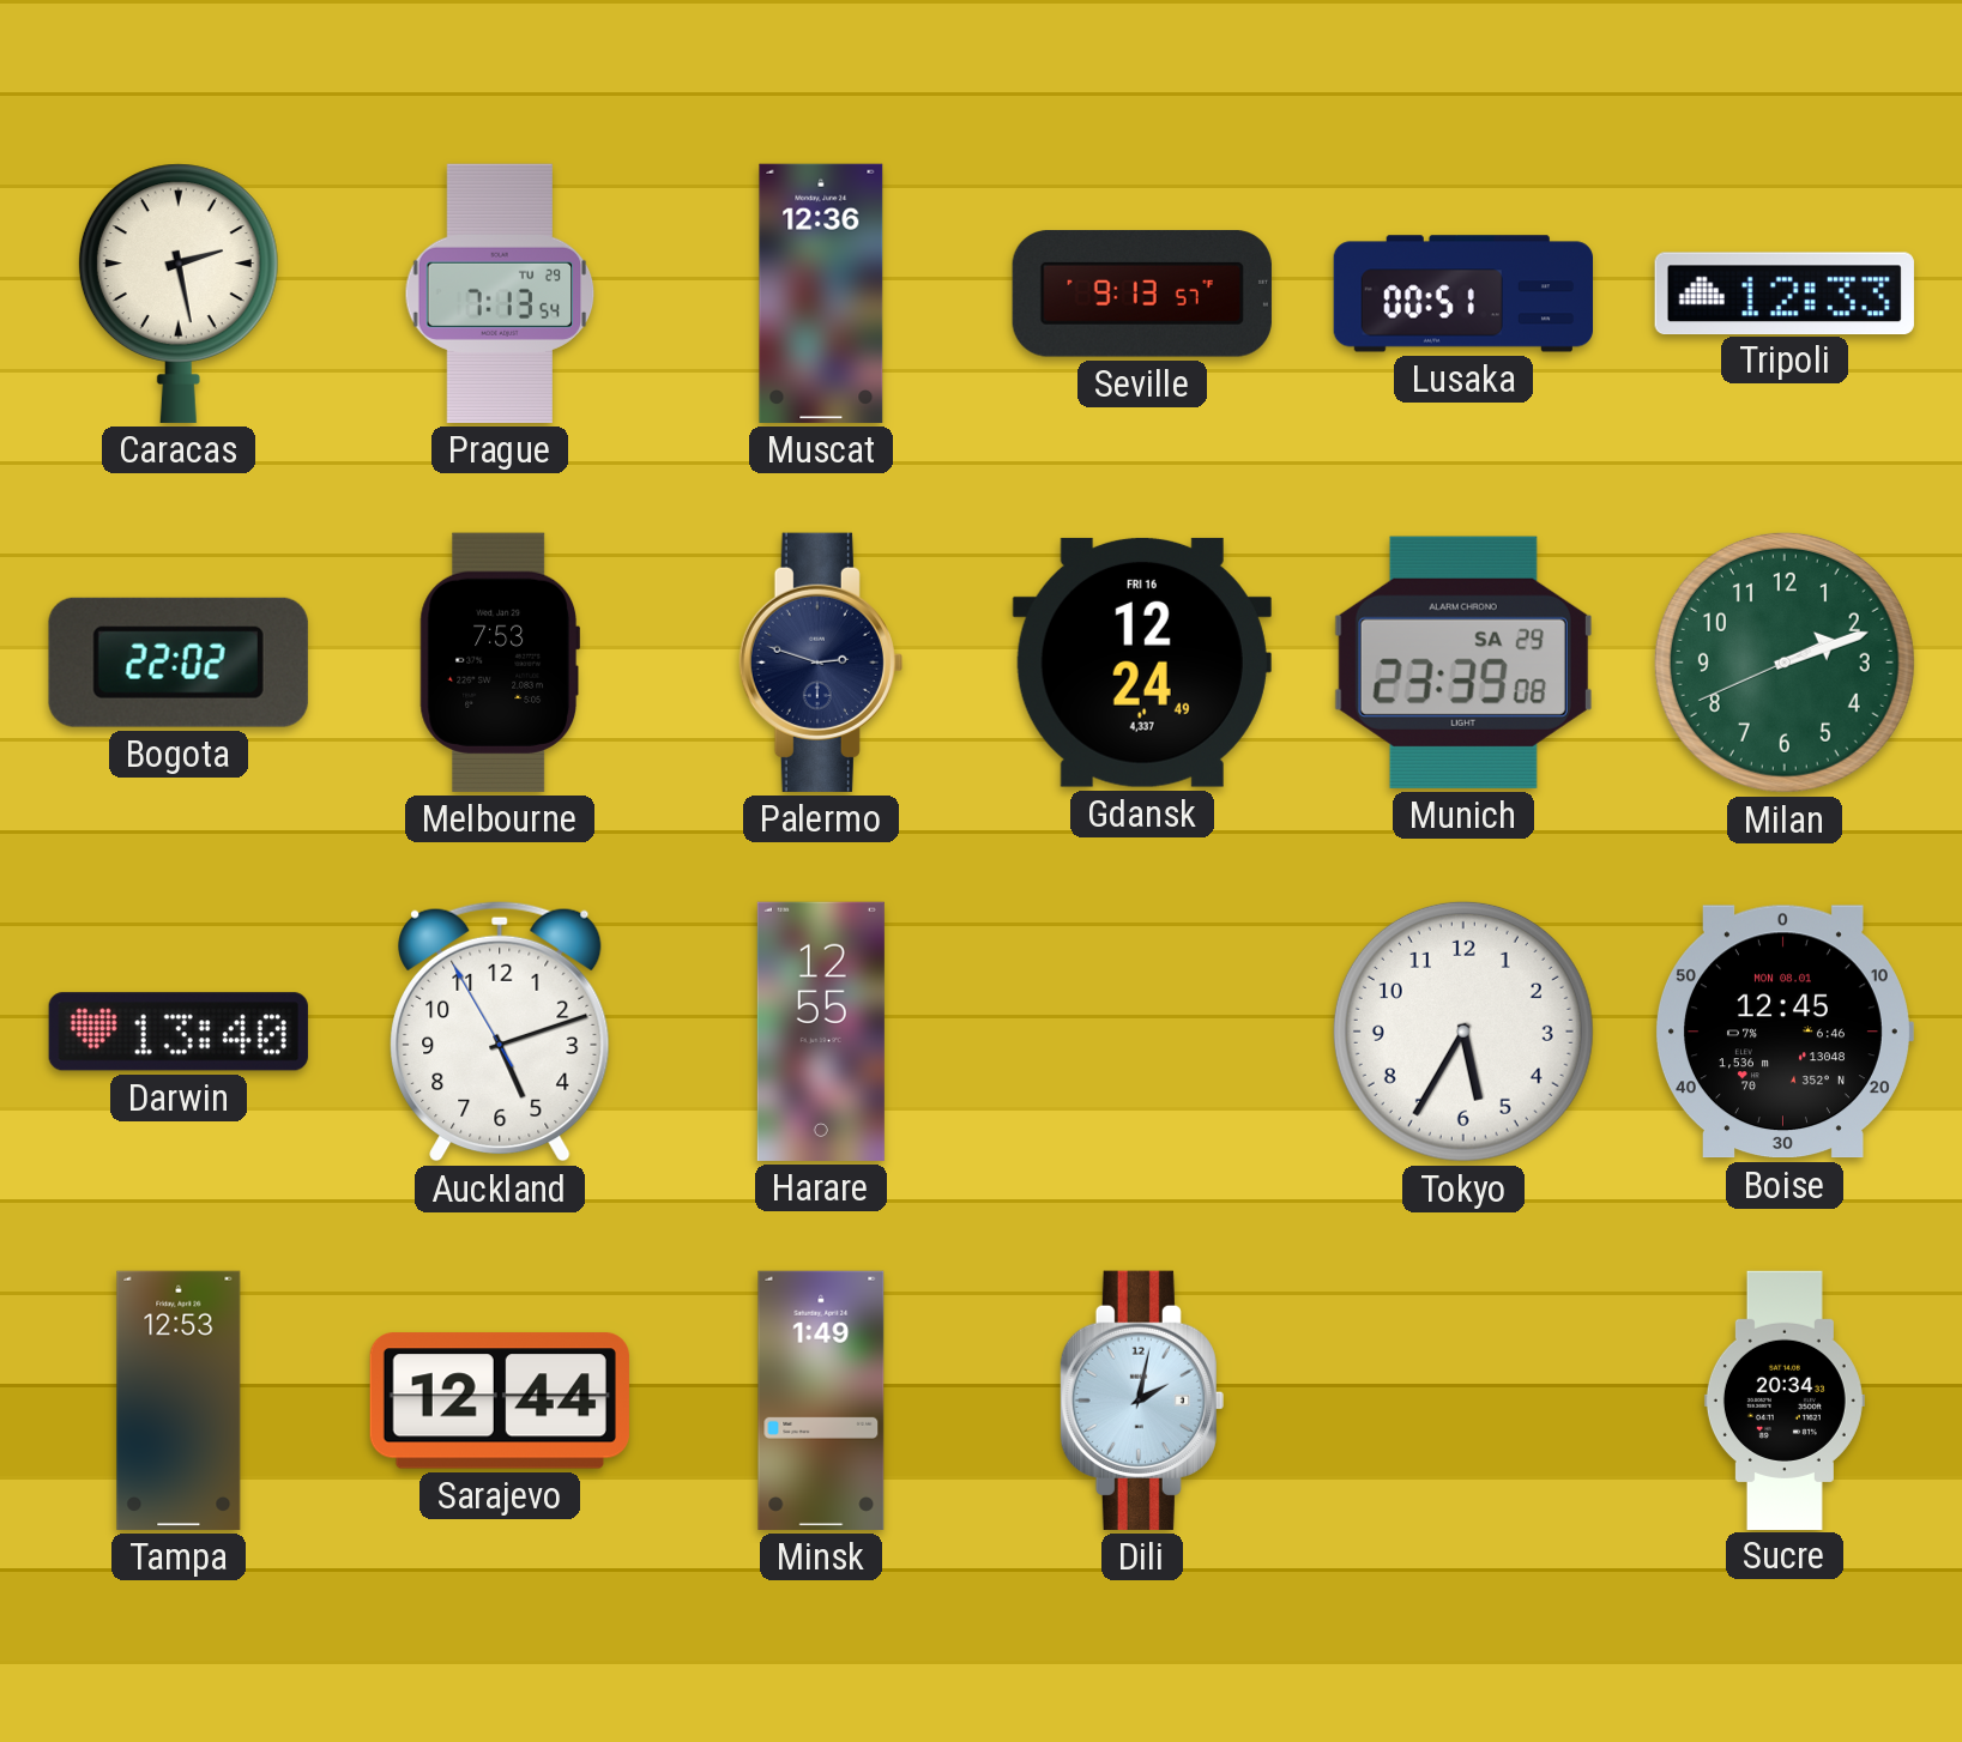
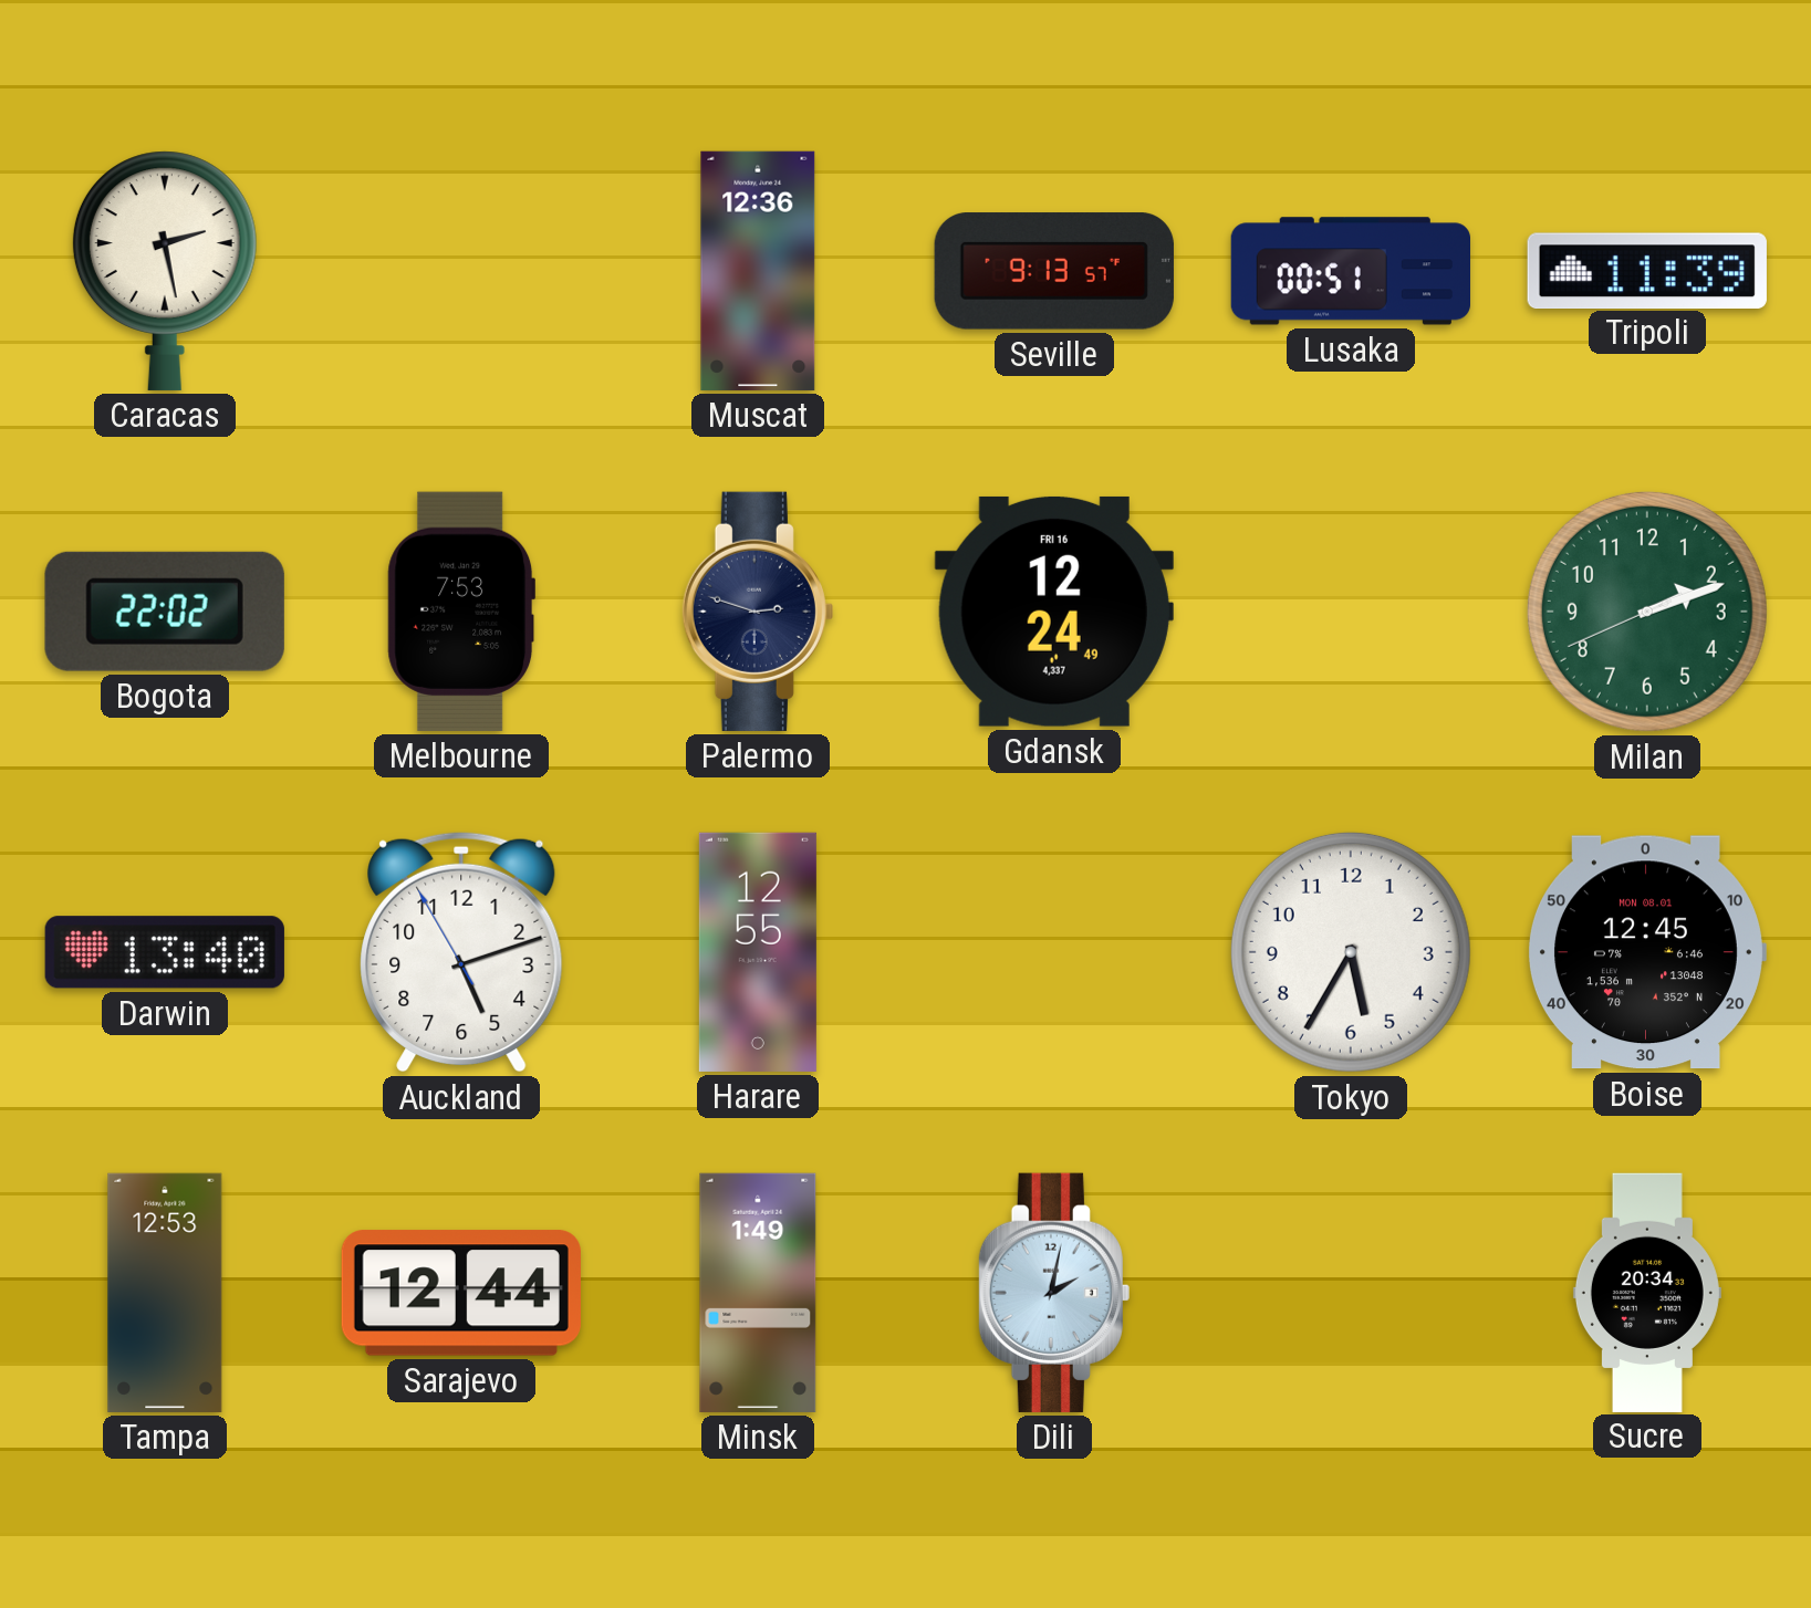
Prague: 7:13 -> none (500, 294)
Tripoli: 12:33 -> 11:39 (1647, 270)
Munich: 23:39 -> none (1463, 663)
